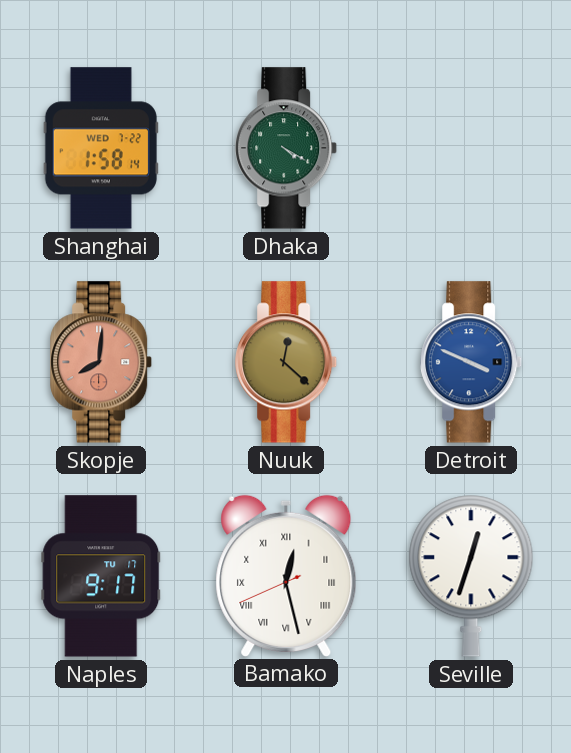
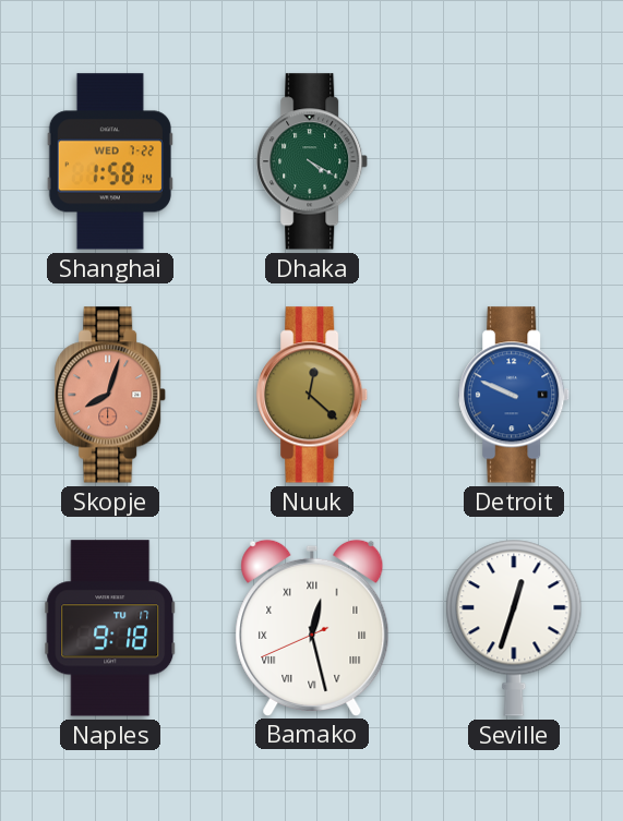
Skopje: 8:01 -> 8:03 (111, 395)
Detroit: 3:49 -> 9:49 (515, 395)
Naples: 9:17 -> 9:18 (110, 628)
